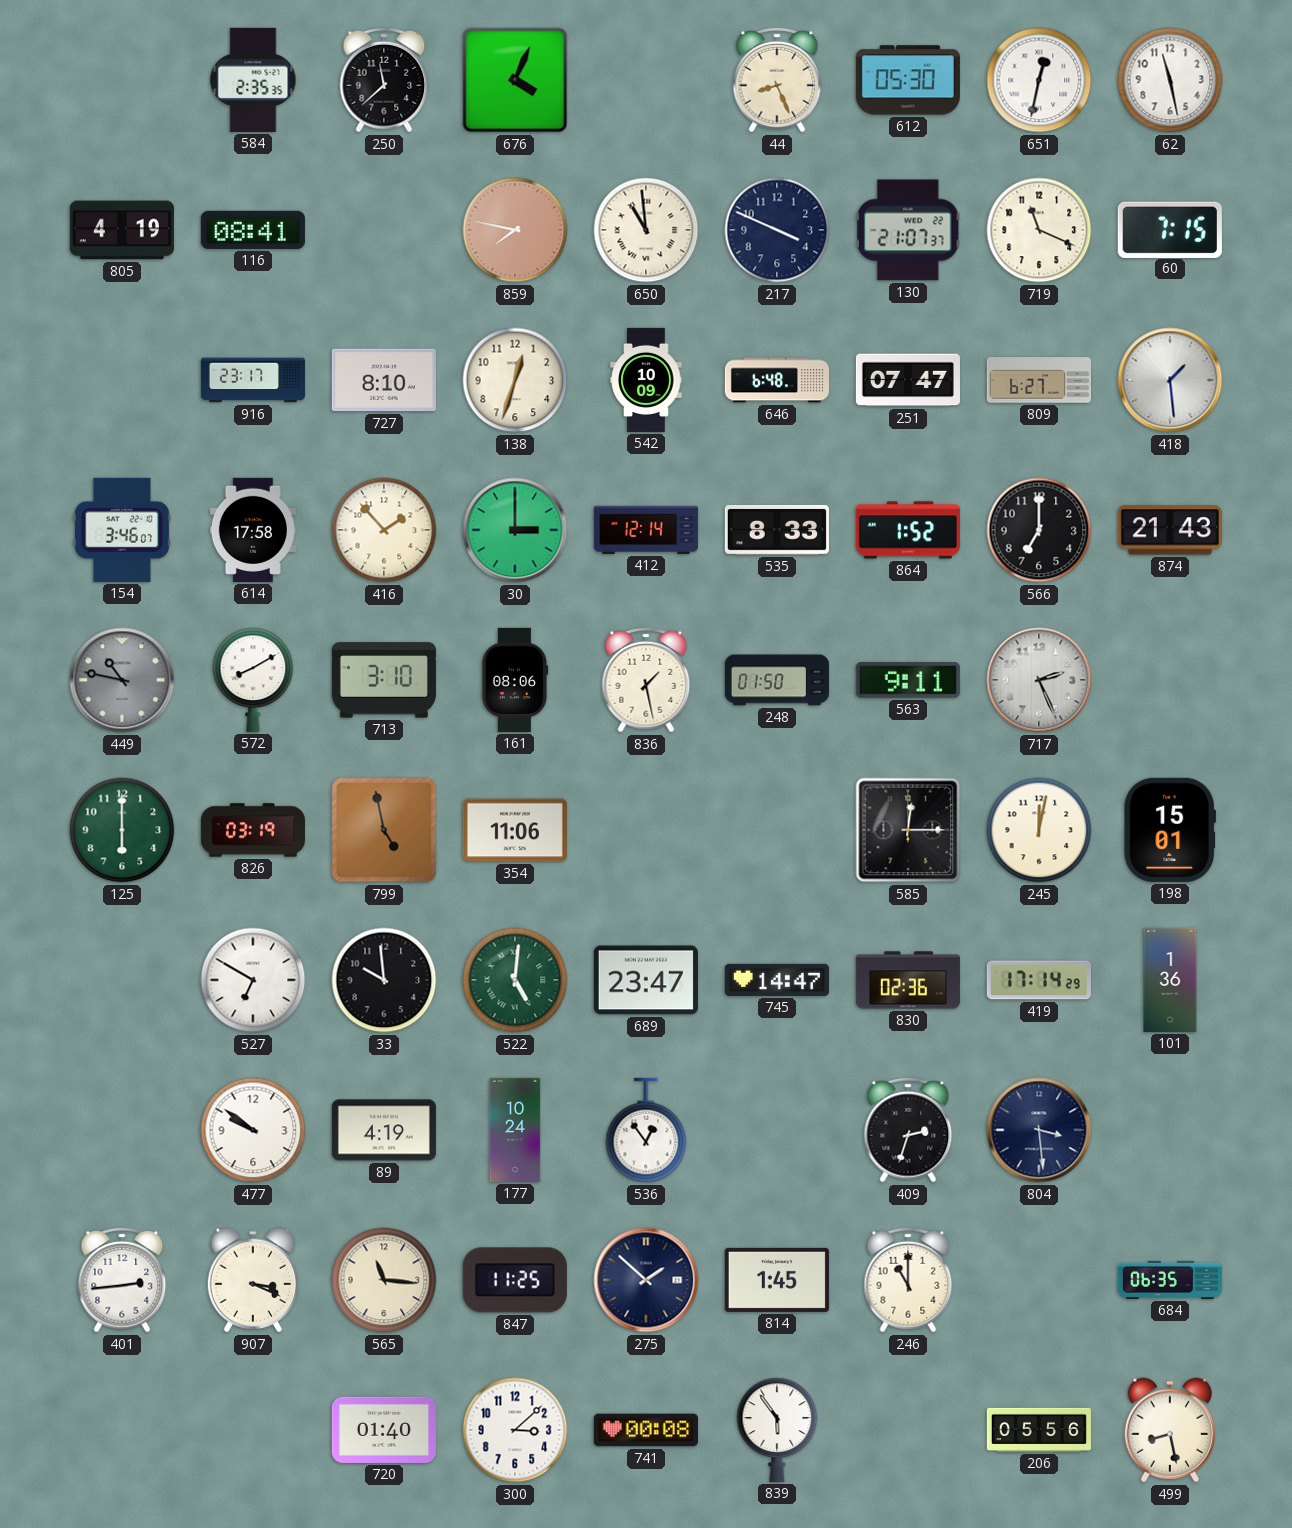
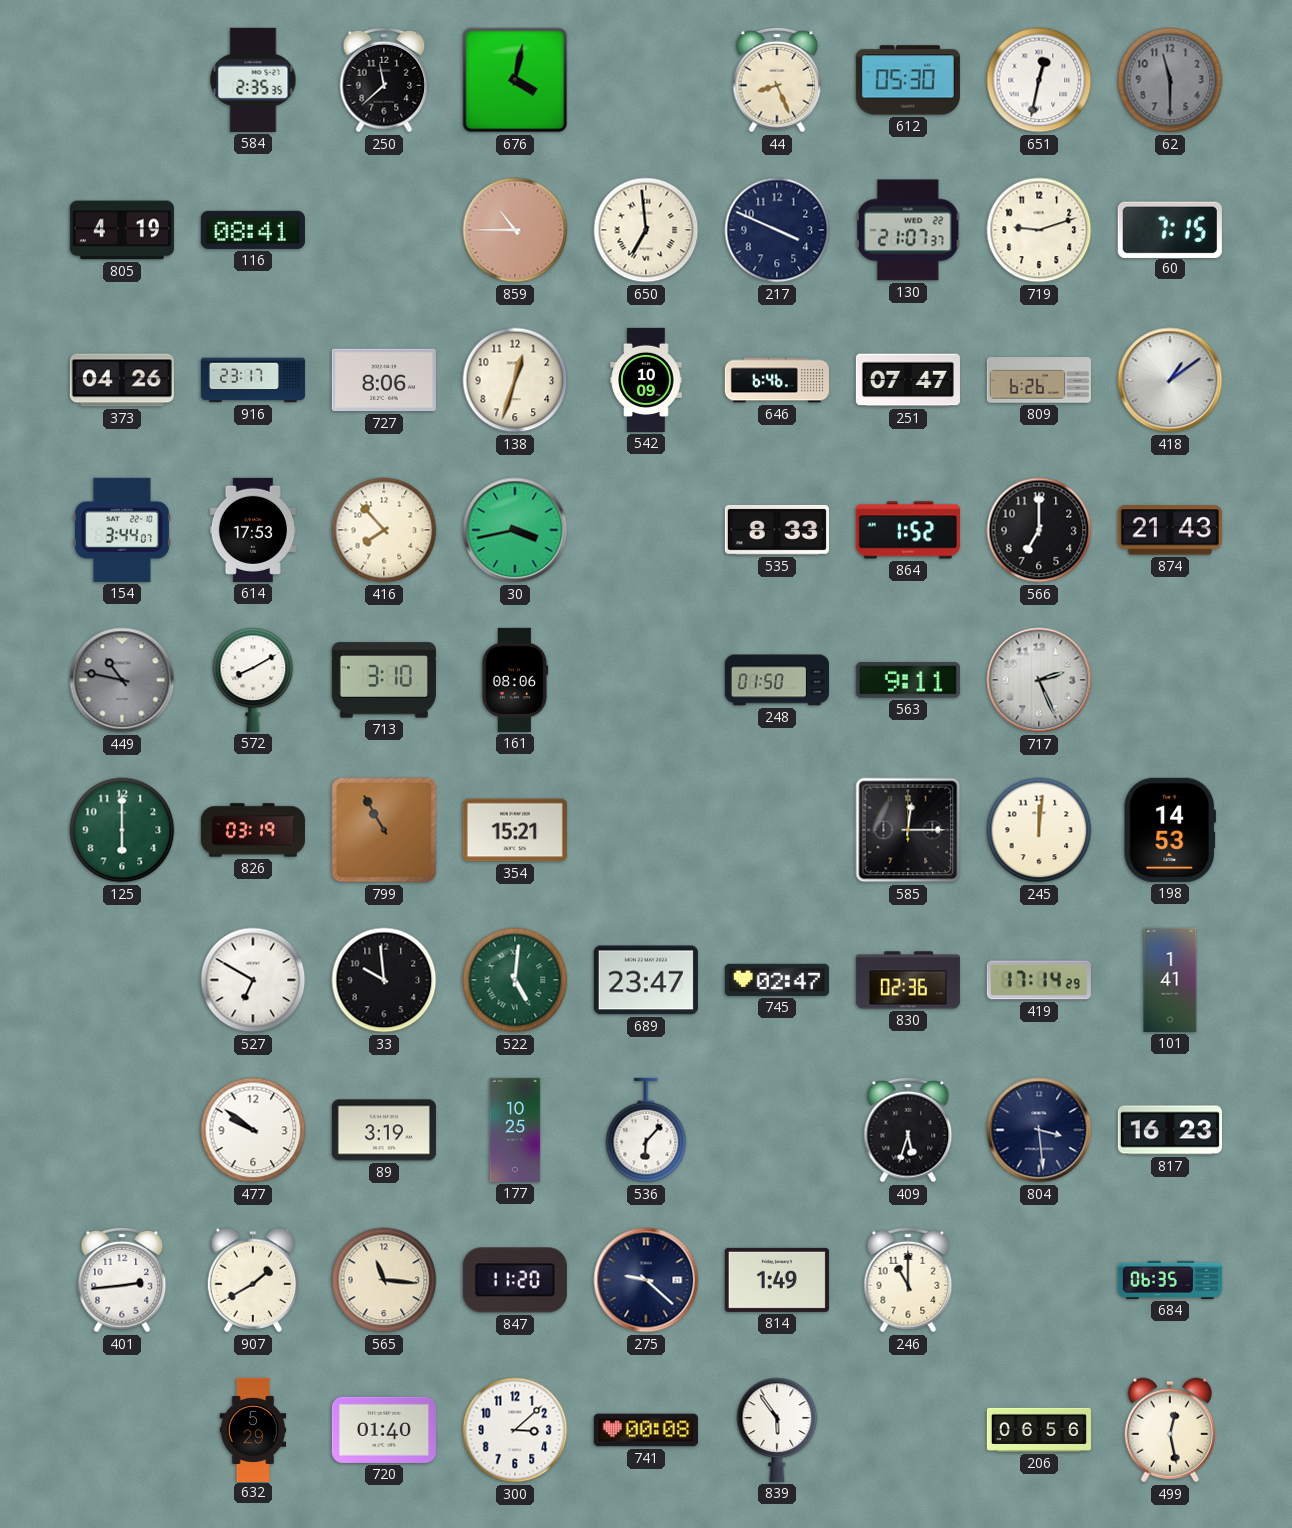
676: 4:04 -> 4:02 (515, 80)
62: 11:28 -> 11:30 (1170, 80)
62 dial: white -> grey (1170, 80)
859: 7:47 -> 10:45 (515, 230)
650: 10:59 -> 6:59 (646, 230)
719: 11:19 -> 9:12 (1039, 230)
373: none -> 04:26 (122, 380)
727: 8:10 -> 8:06 (384, 380)
646: 6:48 -> 6:46 (777, 380)
809: 6:27 -> 6:26 (1039, 380)
418: 1:29 -> 1:09 (1170, 380)
154: 3:46 -> 3:44 (122, 530)
614: 17:58 -> 17:53 (253, 530)
416: 1:53 -> 7:53 (384, 530)
30: 3:00 -> 3:43 (515, 530)
412: 12:14 -> none (646, 530)
836: 1:28 -> none (646, 680)
799: 4:58 -> 10:55 (384, 830)
354: 11:06 -> 15:21 (515, 830)
245: 12:02 -> 12:01 (1039, 830)
198: 15:01 -> 14:53 (1170, 830)
745: 14:47 -> 02:47 (777, 980)
101: 1:36 -> 1:41 (1170, 980)
89: 4:19 -> 3:19 (384, 1130)
177: 10:24 -> 10:25 (515, 1130)
536: 12:54 -> 6:07 (646, 1130)
409: 2:33 -> 5:33 (908, 1130)
817: none -> 16:23 (1170, 1130)
907: 3:19 -> 1:40 (253, 1280)
847: 11:25 -> 11:20 (515, 1280)
275: 1:52 -> 9:22 (646, 1280)
814: 1:45 -> 1:49 (777, 1280)
632: none -> 5:29 (253, 1429)
206: 05:56 -> 06:56 (1039, 1430)
499: 8:28 -> 12:28 (1170, 1430)
